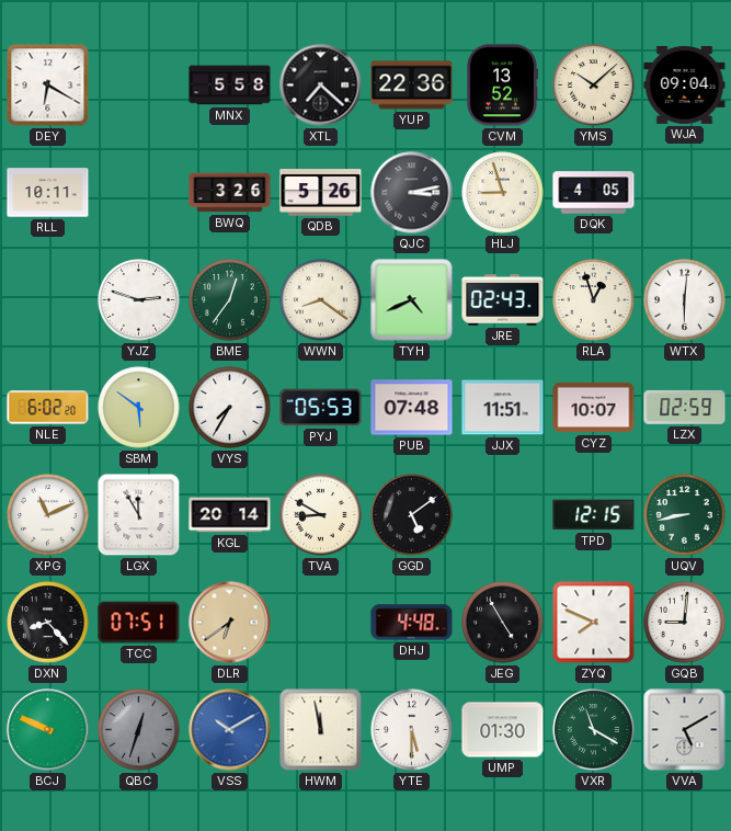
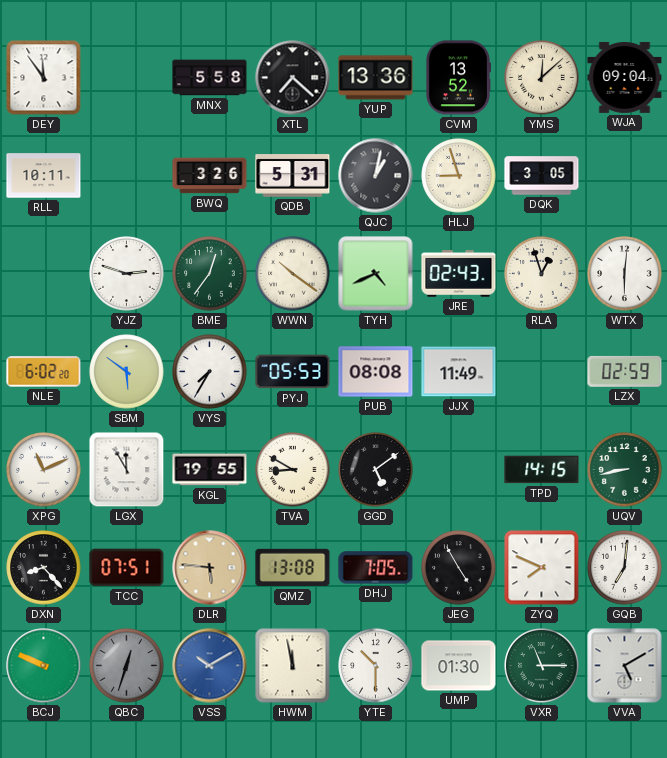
DEY: 6:20 -> 11:54 (44, 78)
YUP: 22:36 -> 13:36 (376, 78)
YMS: 10:08 -> 12:08 (542, 78)
QDB: 5:26 -> 5:31 (293, 176)
QJC: 3:13 -> 1:02 (376, 176)
DQK: 4:05 -> 3:05 (542, 176)
WWN: 8:21 -> 10:21 (293, 274)
PUB: 07:48 -> 08:08 (376, 372)
JJX: 11:51 -> 11:49 (459, 372)
CYZ: 10:07 -> none (594, 408)
KGL: 20:14 -> 19:55 (210, 470)
TPD: 12:15 -> 14:15 (542, 470)
DLR: 6:39 -> 5:46 (210, 568)
QMZ: none -> 13:08 (293, 568)
DHJ: 4:48 -> 7:05 (376, 568)
GQB: 9:01 -> 7:01 (625, 568)
YTE: 5:30 -> 10:30 (376, 666)
VXR: 11:20 -> 11:15 (542, 666)
